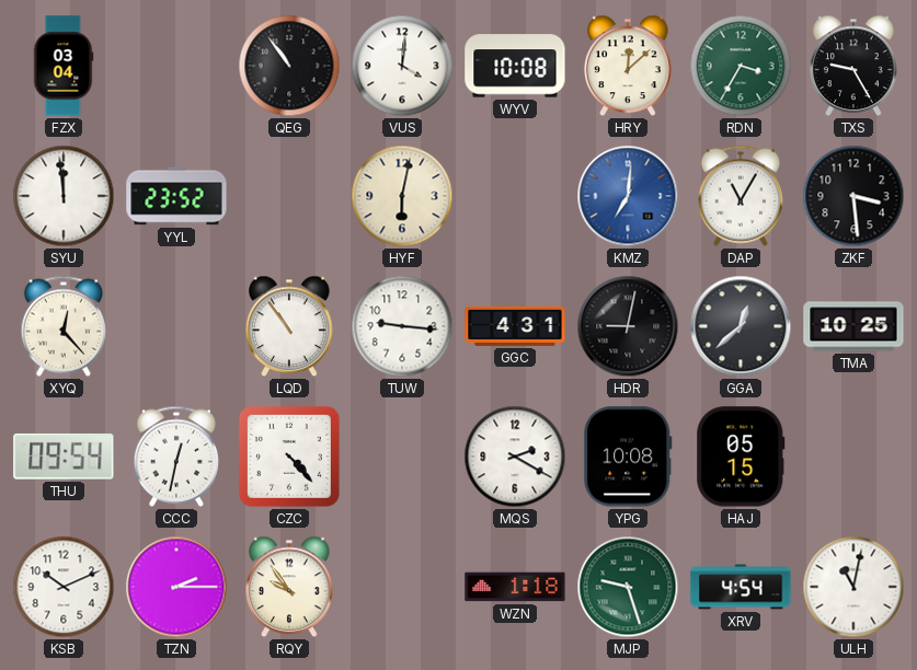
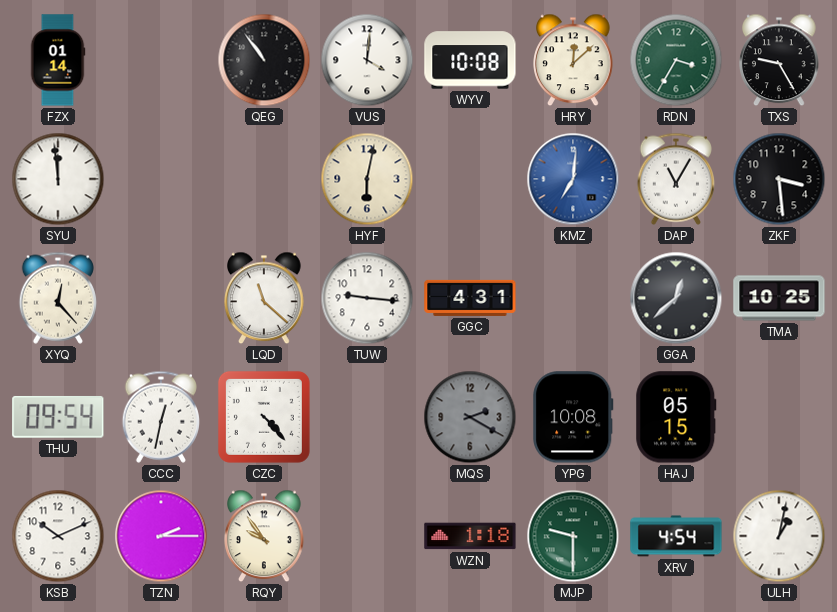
FZX: 03:04 -> 01:14 (58, 60)
YYL: 23:52 -> none (176, 196)
LQD: 10:54 -> 11:22 (264, 298)
HDR: 9:02 -> none (628, 326)
MQS dial: white -> grey (470, 417)
MJP: 9:27 -> 9:30 (573, 536)
ULH: 11:02 -> 1:02 (779, 536)
